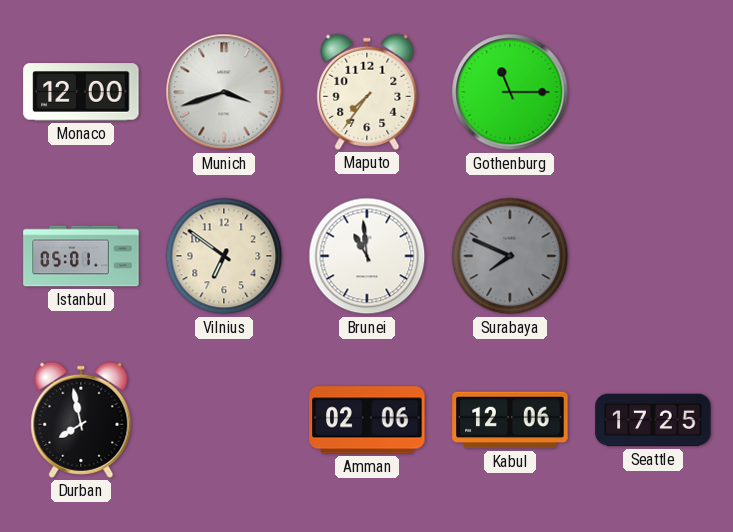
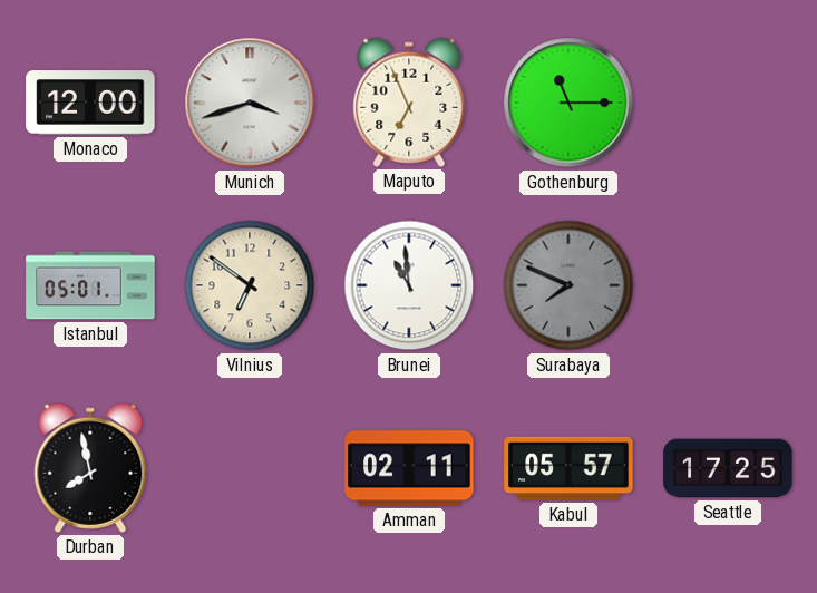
Maputo: 7:36 -> 6:56 (409, 103)
Amman: 02:06 -> 02:11 (409, 468)
Kabul: 12:06 -> 05:57 (568, 468)
